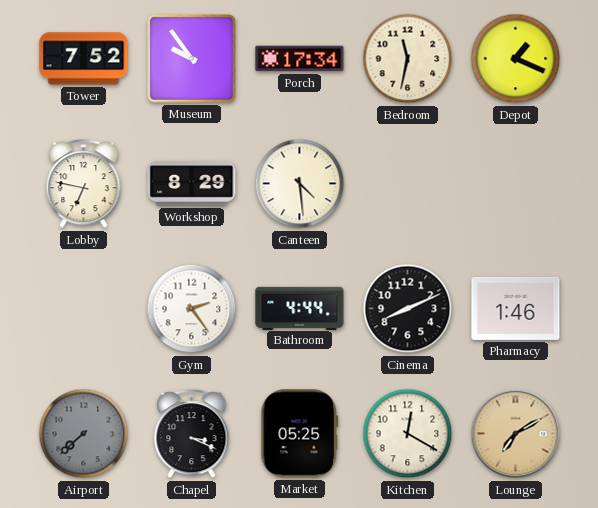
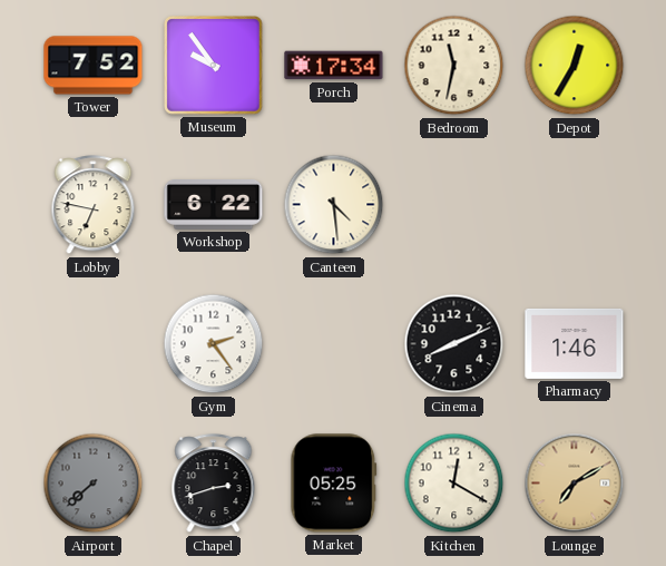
Depot: 1:19 -> 12:35 (575, 66)
Workshop: 8:29 -> 6:22 (214, 205)
Bathroom: 4:44 -> none (300, 308)
Chapel: 3:19 -> 2:42 (214, 484)
